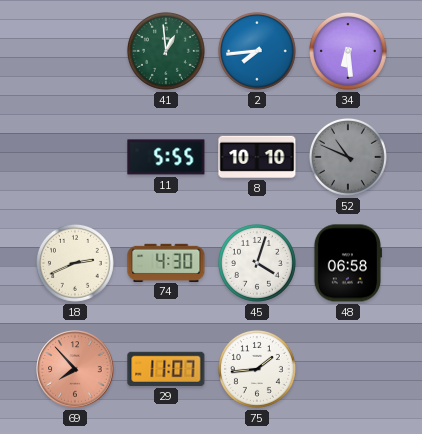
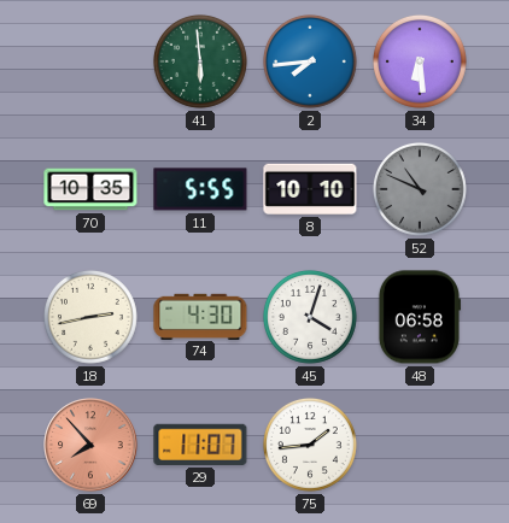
41: 12:59 -> 5:59 (200, 61)
70: none -> 10:35 (90, 189)
18: 2:41 -> 2:43 (90, 317)
